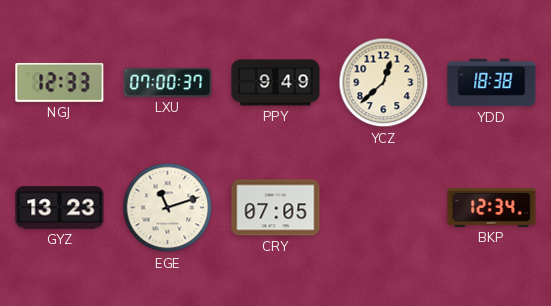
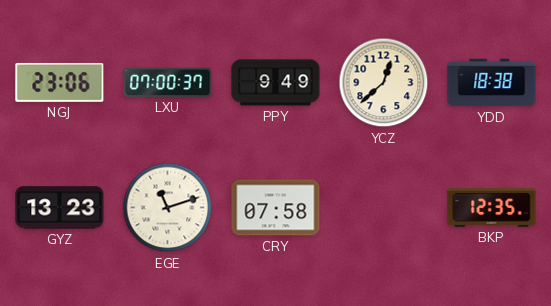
NGJ: 12:33 -> 23:06 (60, 82)
CRY: 07:05 -> 07:58 (276, 208)
BKP: 12:34 -> 12:35 (492, 208)
